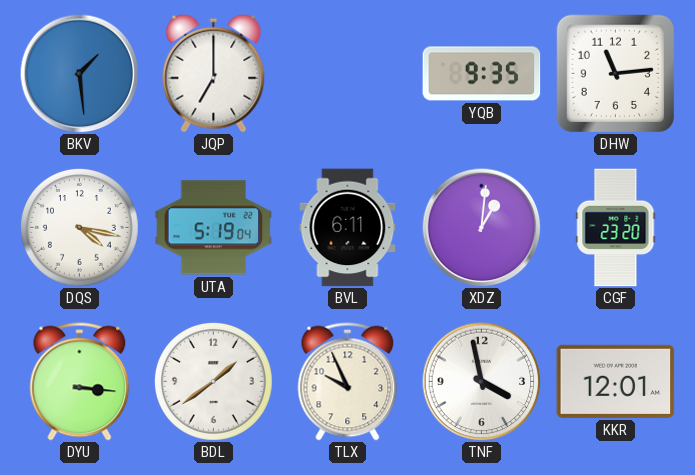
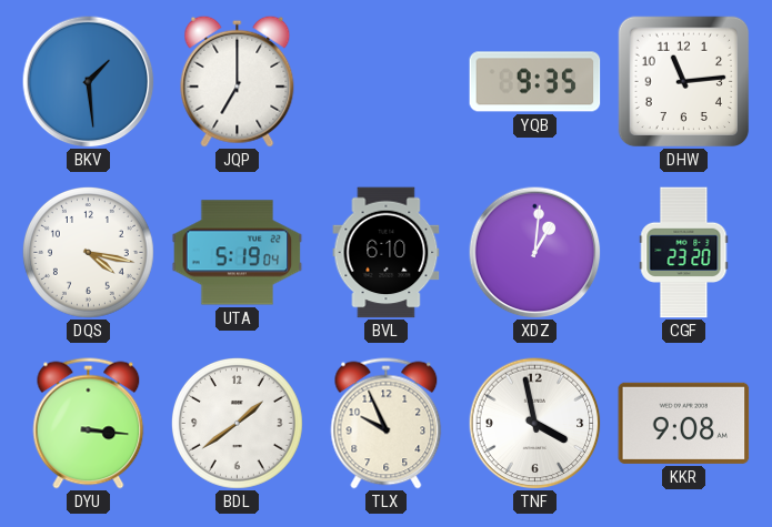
BVL: 6:11 -> 6:10 (387, 253)
KKR: 12:01 -> 9:08 (684, 423)
